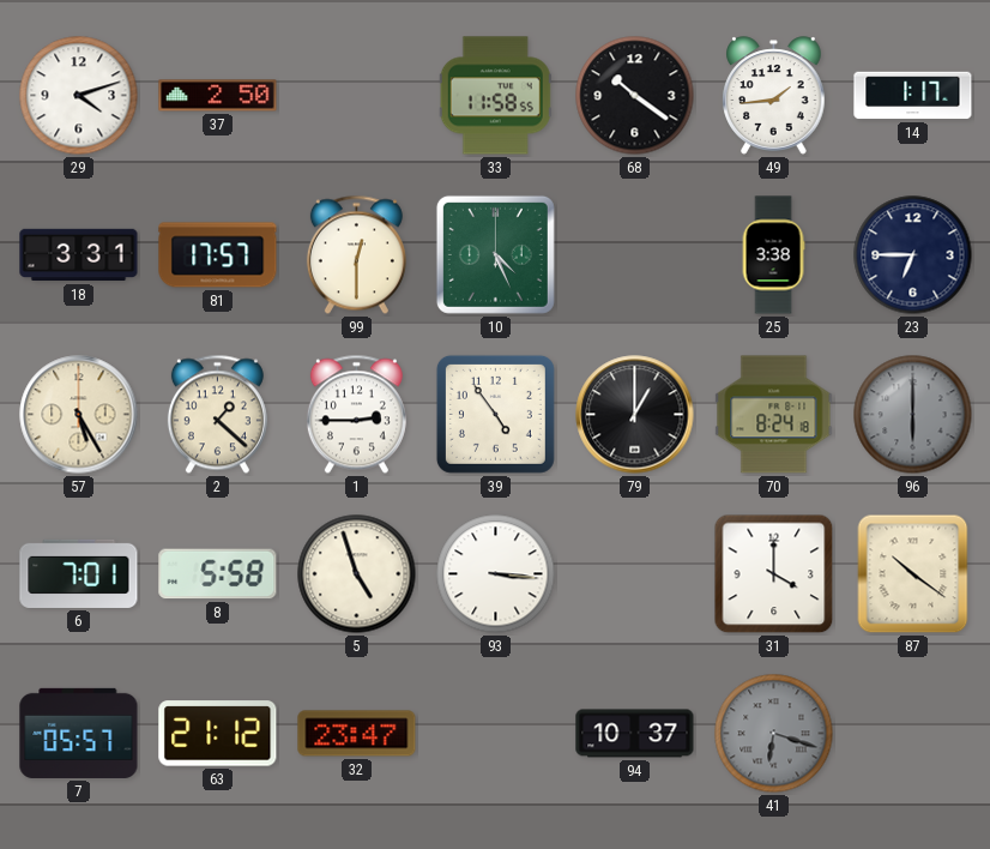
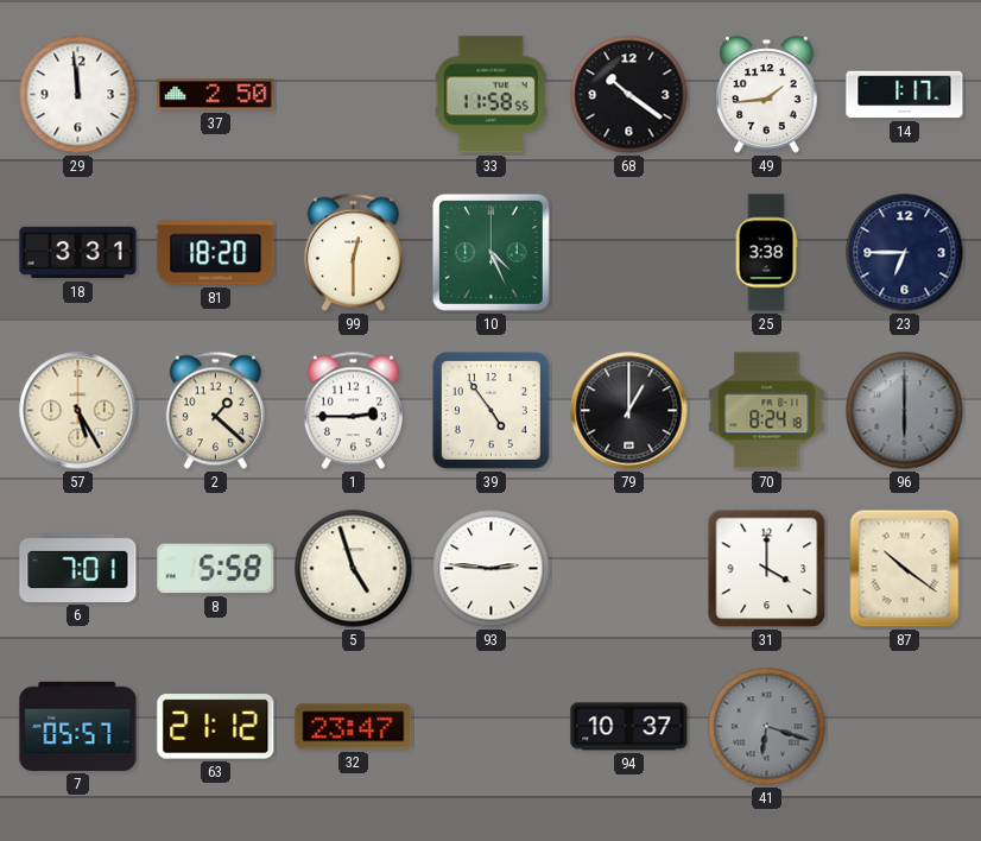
29: 4:12 -> 11:59 (78, 95)
81: 17:57 -> 18:20 (216, 253)
93: 3:16 -> 2:46 (492, 569)
